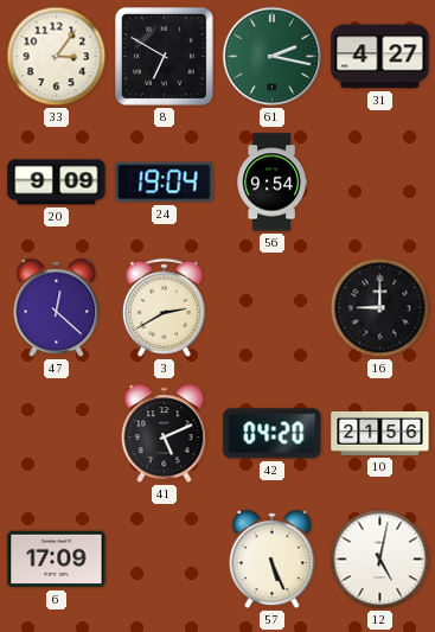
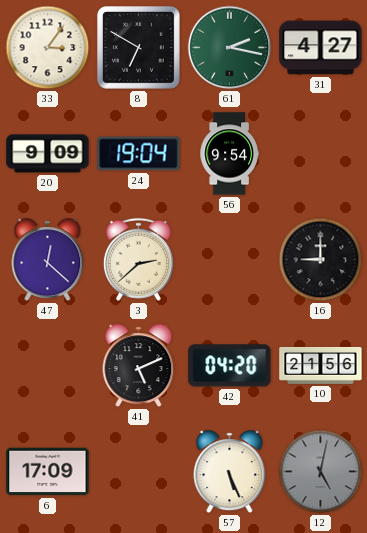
3: 2:40 -> 2:38 (138, 259)
12 dial: white -> grey (321, 472)
